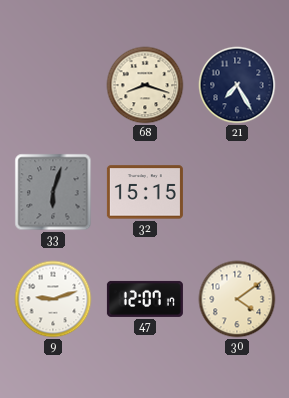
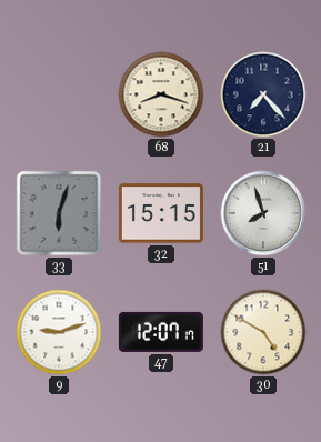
21: 7:25 -> 7:23 (263, 94)
51: none -> 7:57 (263, 213)
30: 4:09 -> 4:50 (263, 332)
